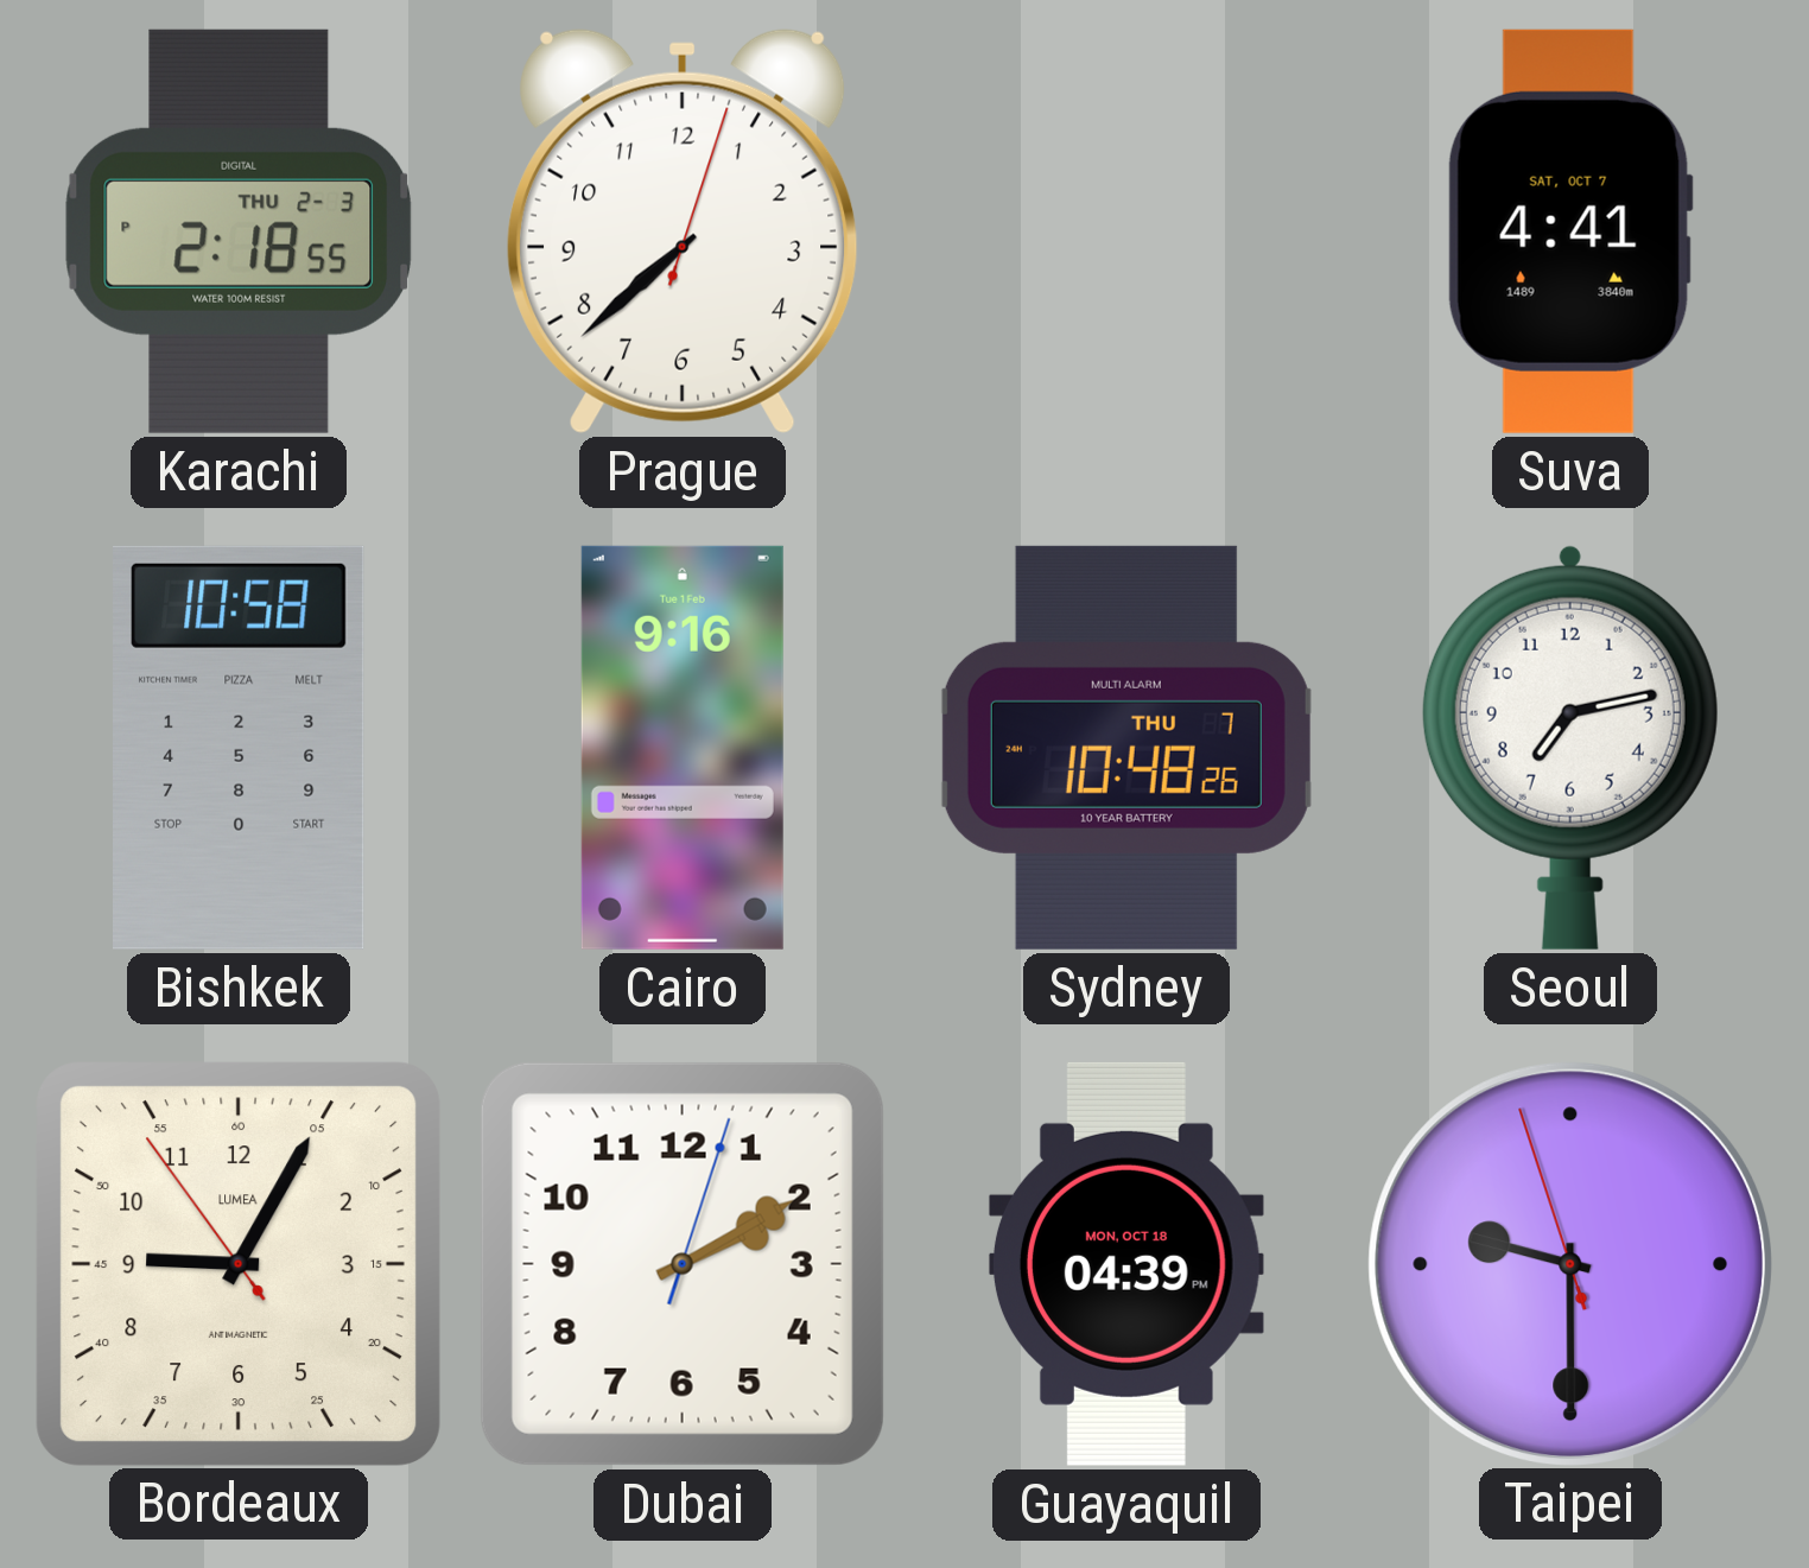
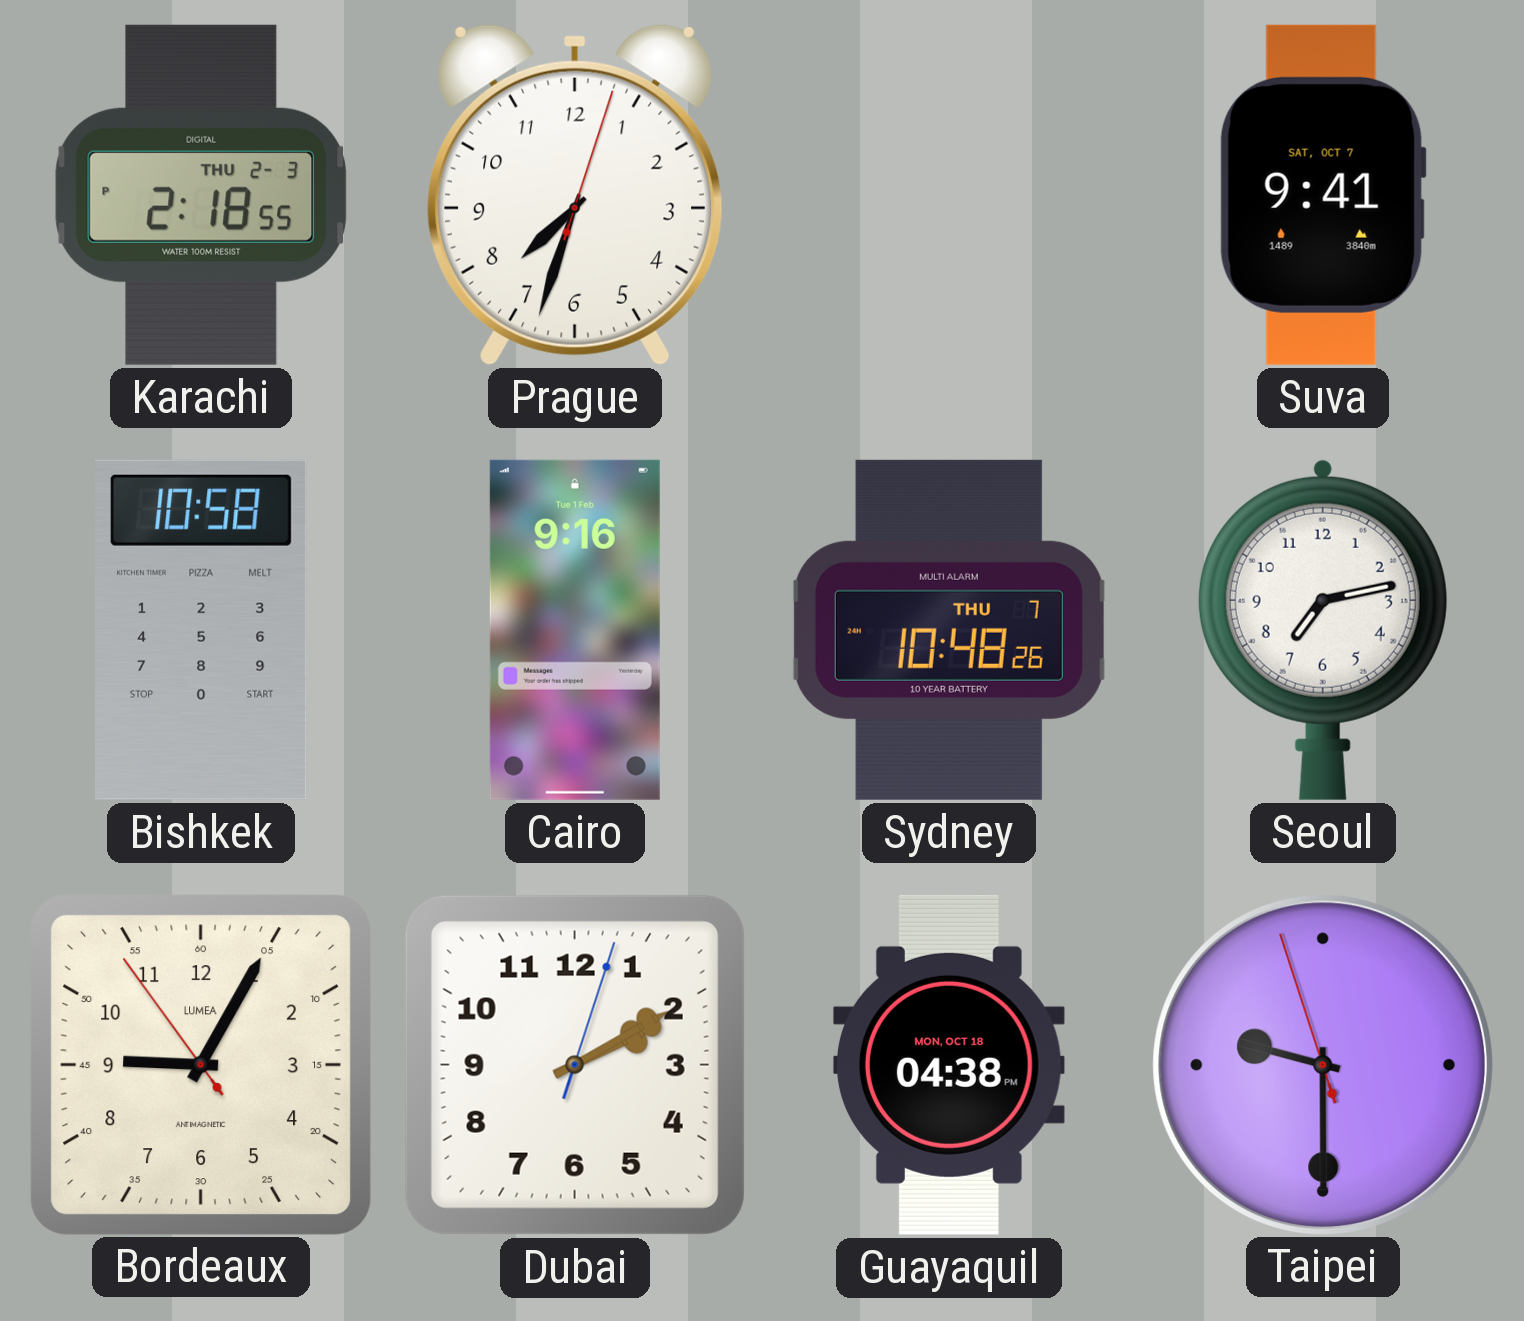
Prague: 7:38 -> 7:33 (575, 195)
Suva: 4:41 -> 9:41 (1323, 195)
Guayaquil: 04:39 -> 04:38 (949, 1065)
